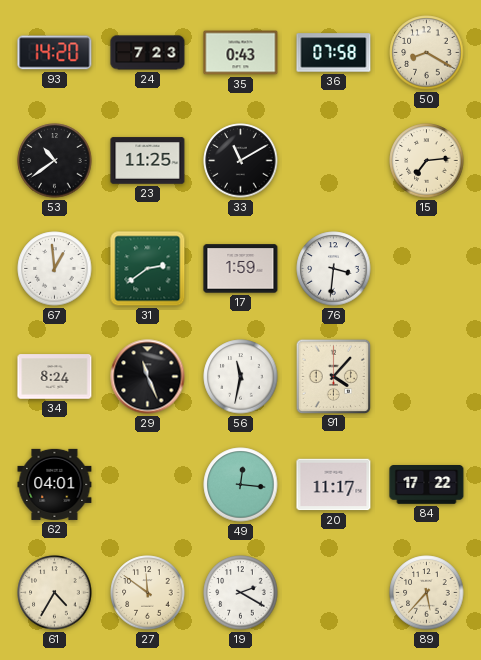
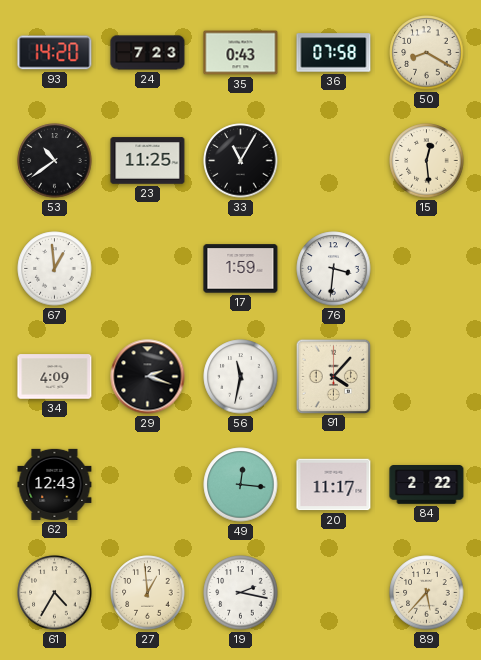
33: 11:10 -> 11:05 (241, 161)
15: 7:14 -> 12:29 (427, 161)
31: 2:39 -> none (148, 269)
34: 8:24 -> 4:09 (55, 377)
29: 11:26 -> 2:18 (148, 377)
62: 04:01 -> 12:43 (55, 484)
84: 17:22 -> 2:22 (427, 485)
27: 11:51 -> 12:59 (148, 593)
19: 2:20 -> 2:17 (241, 593)
